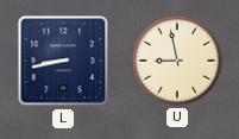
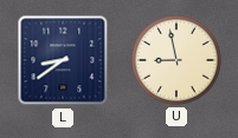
L: 8:43 -> 8:39 (63, 60)
